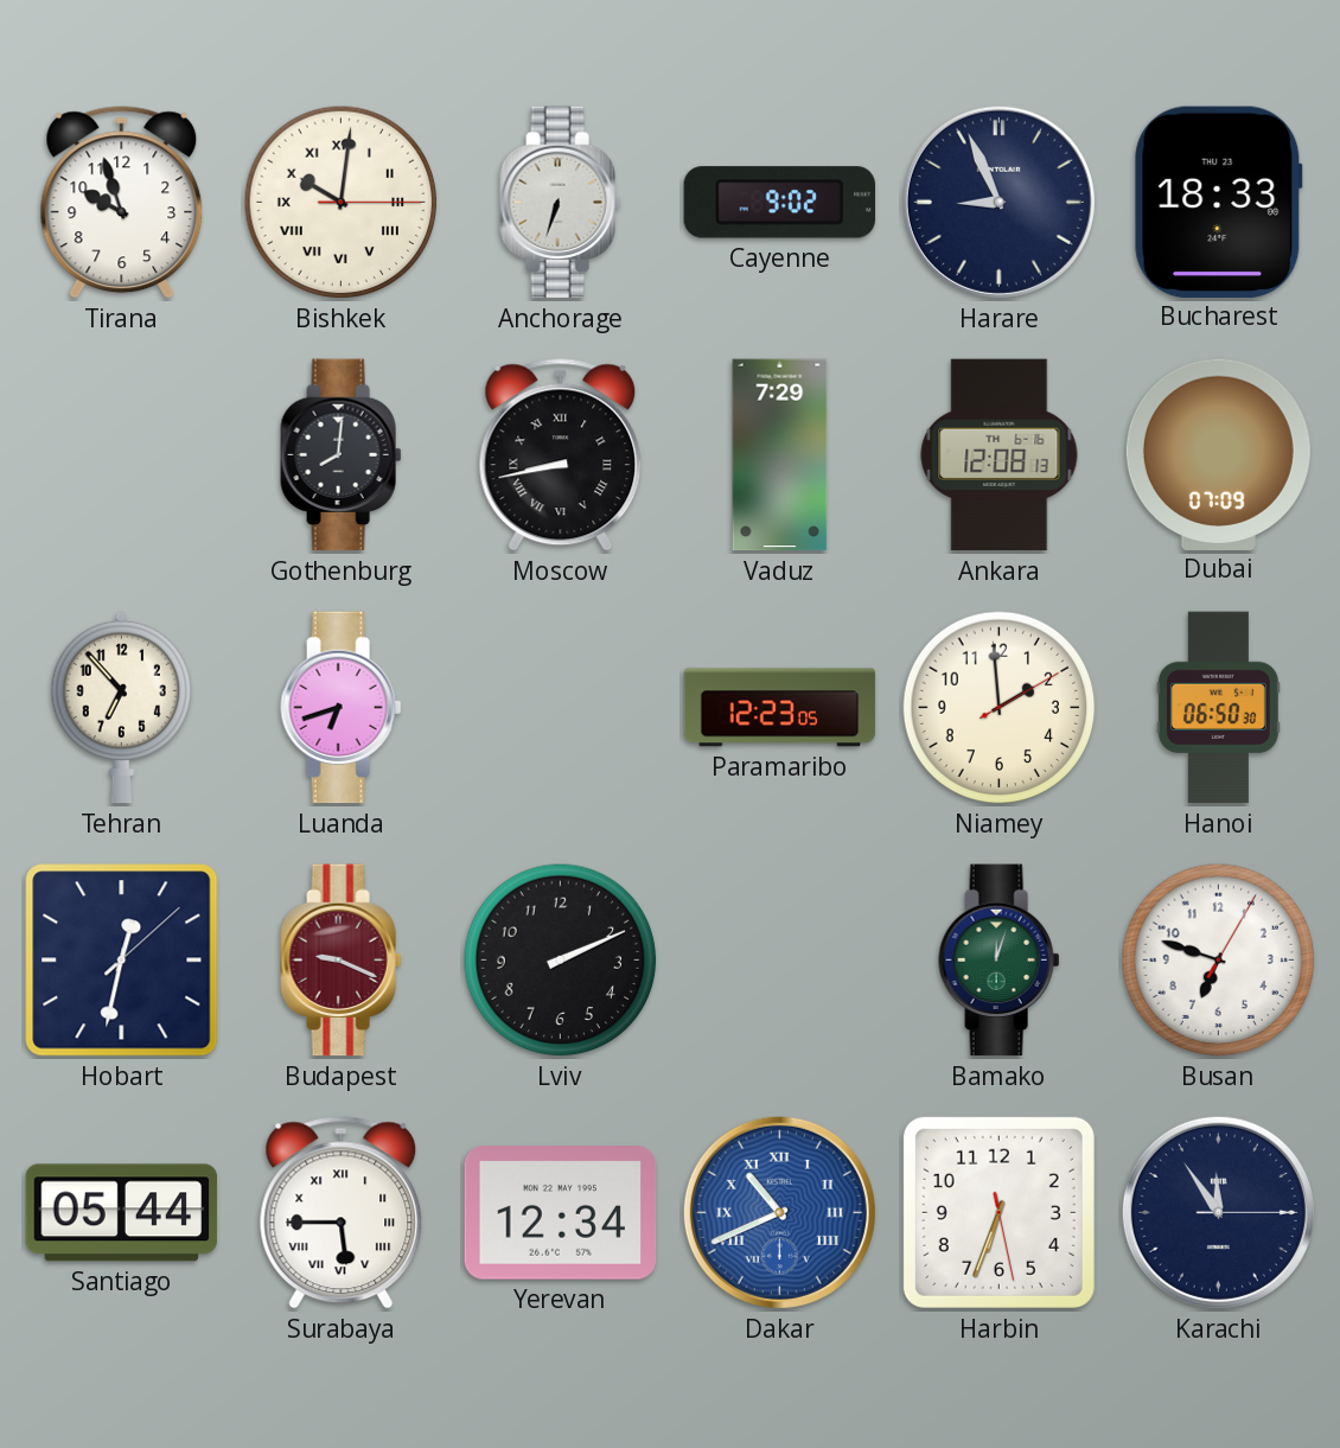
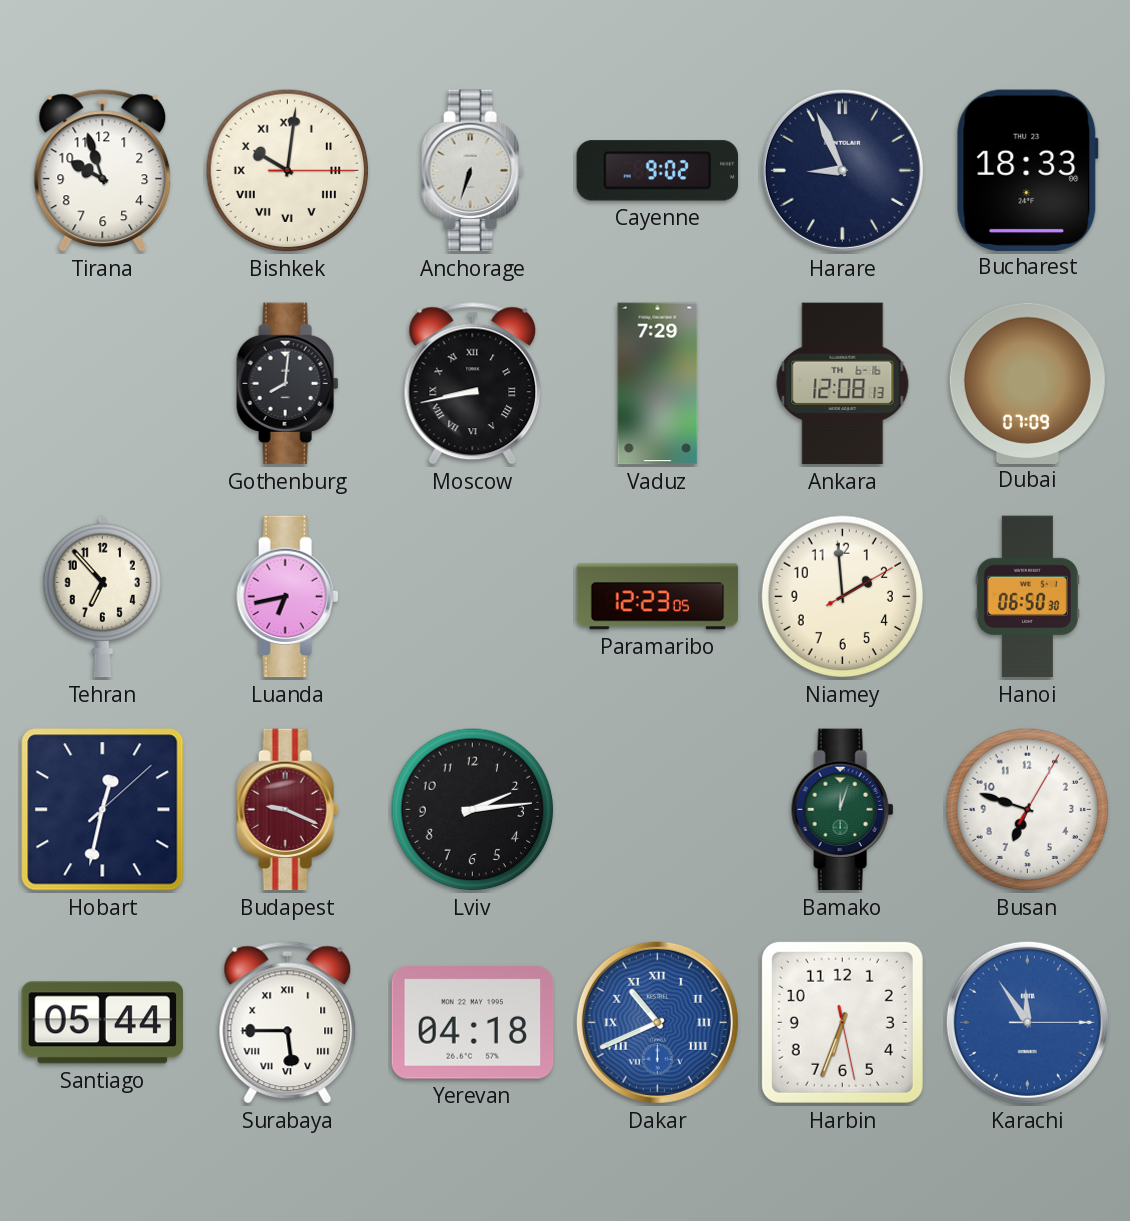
Luanda: 6:42 -> 6:43 (288, 597)
Lviv: 2:11 -> 2:14 (473, 810)
Yerevan: 12:34 -> 04:18 (473, 1023)
Karachi dial: navy -> blue (1027, 1022)
